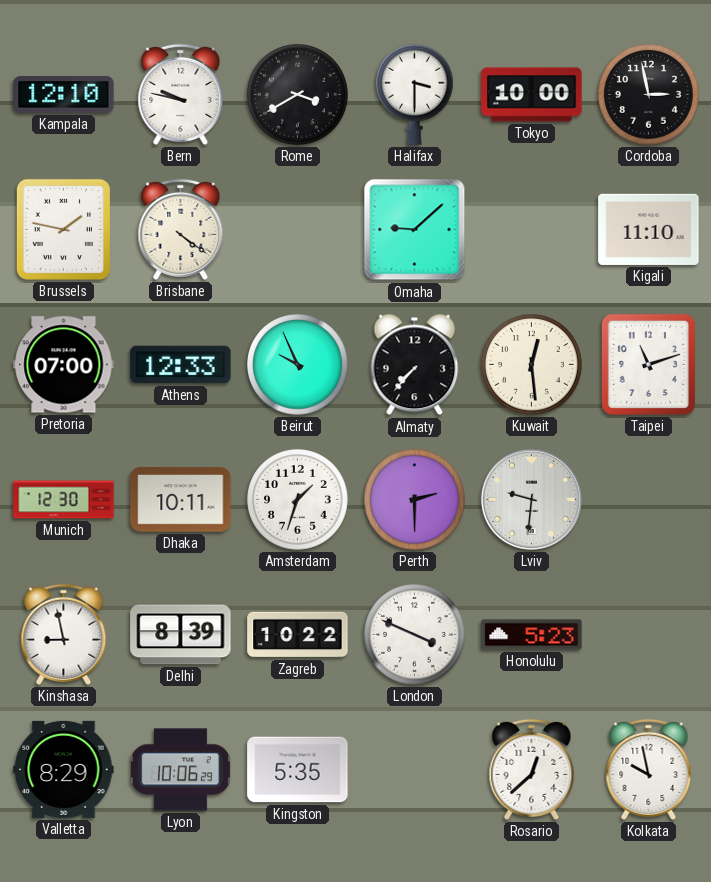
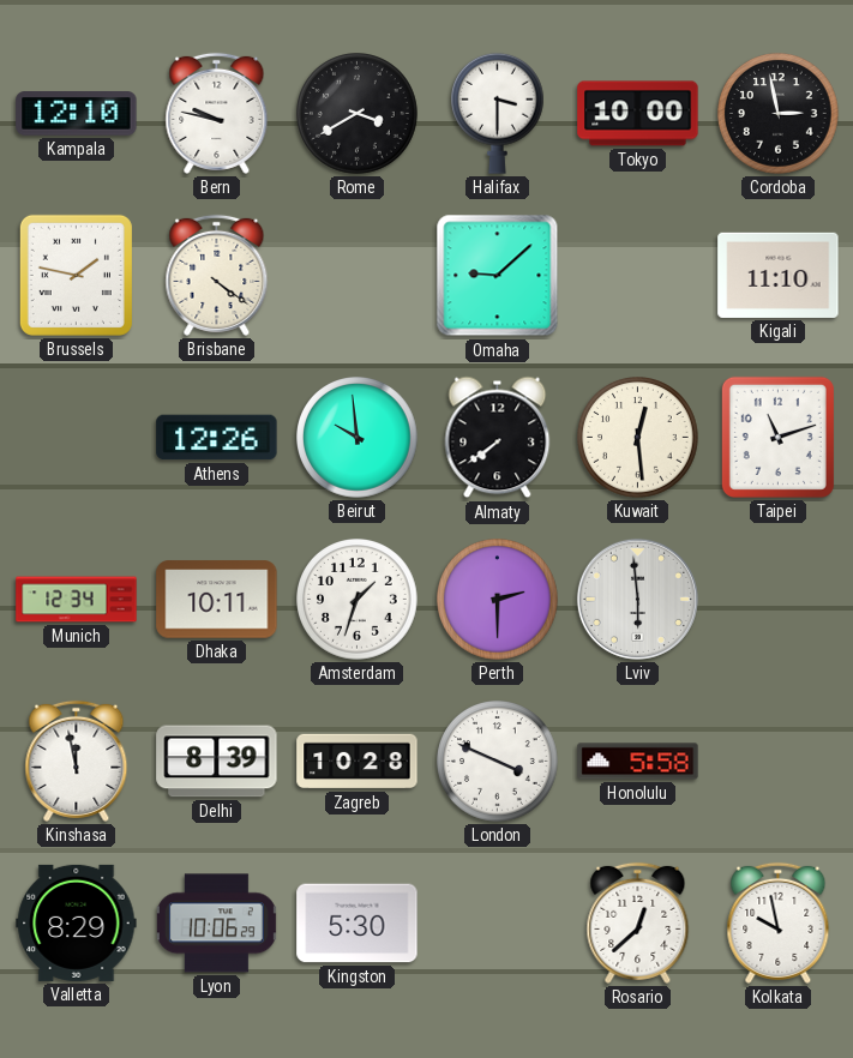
Pretoria: 07:00 -> none (64, 365)
Athens: 12:33 -> 12:26 (217, 438)
Beirut: 9:56 -> 9:59 (358, 438)
Almaty: 7:37 -> 7:39 (498, 438)
Munich: 12:30 -> 12:34 (77, 600)
Lviv: 9:31 -> 5:59 (637, 599)
Kinshasa: 8:58 -> 11:58 (77, 761)
Zagreb: 10:22 -> 10:28 (358, 762)
Honolulu: 5:23 -> 5:58 (638, 762)
Kingston: 5:35 -> 5:30 (358, 924)
